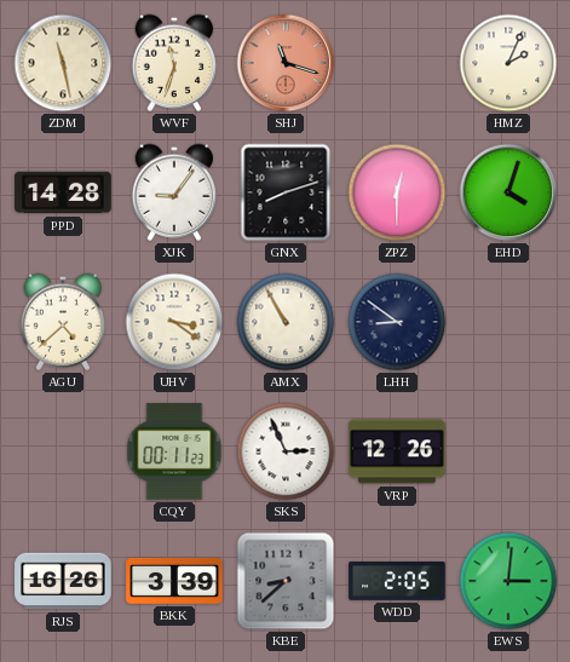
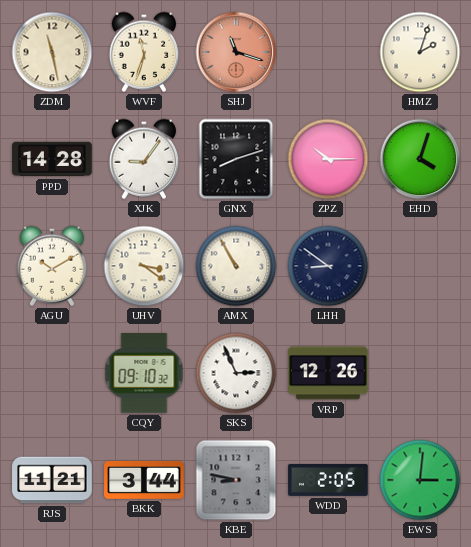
HMZ: 2:04 -> 2:03 (420, 52)
ZPZ: 12:30 -> 10:15 (328, 159)
AGU: 4:38 -> 10:10 (52, 266)
CQY: 00:11 -> 09:10 (144, 373)
RJS: 16:26 -> 11:21 (52, 480)
BKK: 3:39 -> 3:44 (144, 480)
KBE: 8:38 -> 8:47 (236, 480)
